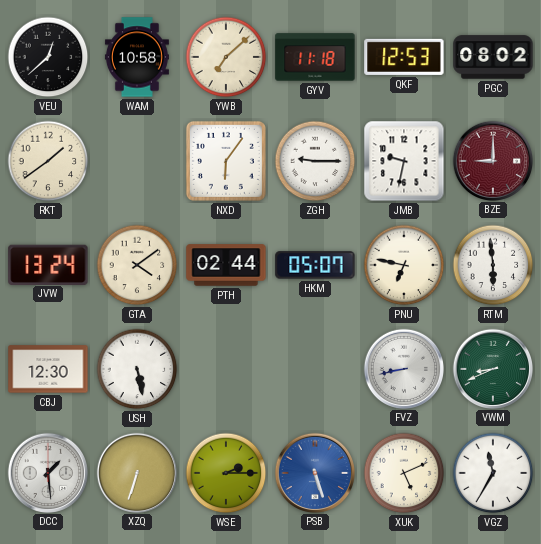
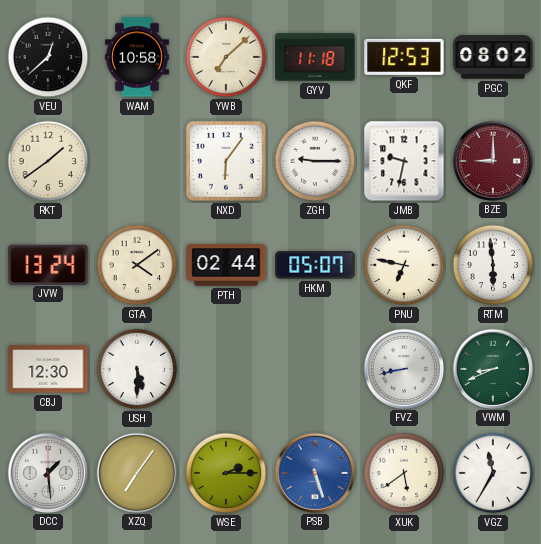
USH: 5:28 -> 5:30 (137, 369)
XZQ: 6:33 -> 7:06 (136, 472)
XUK: 5:11 -> 5:39 (404, 473)
